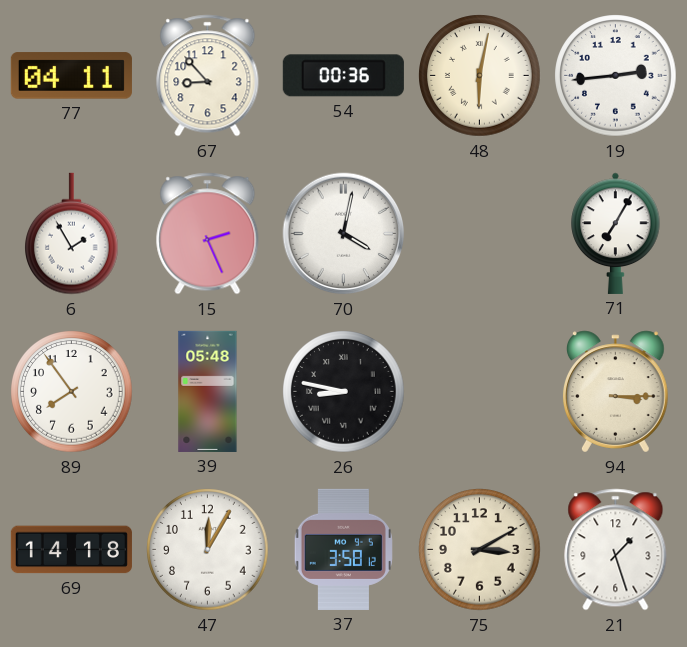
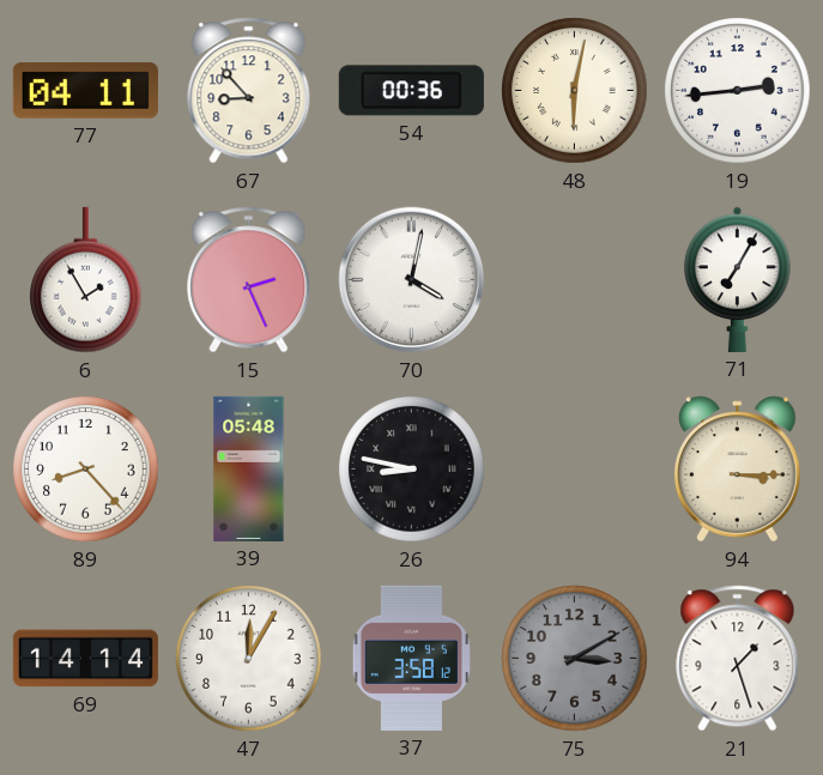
89: 7:54 -> 8:23 (86, 470)
69: 14:18 -> 14:14 (85, 659)
75 dial: cream -> grey (575, 659)
